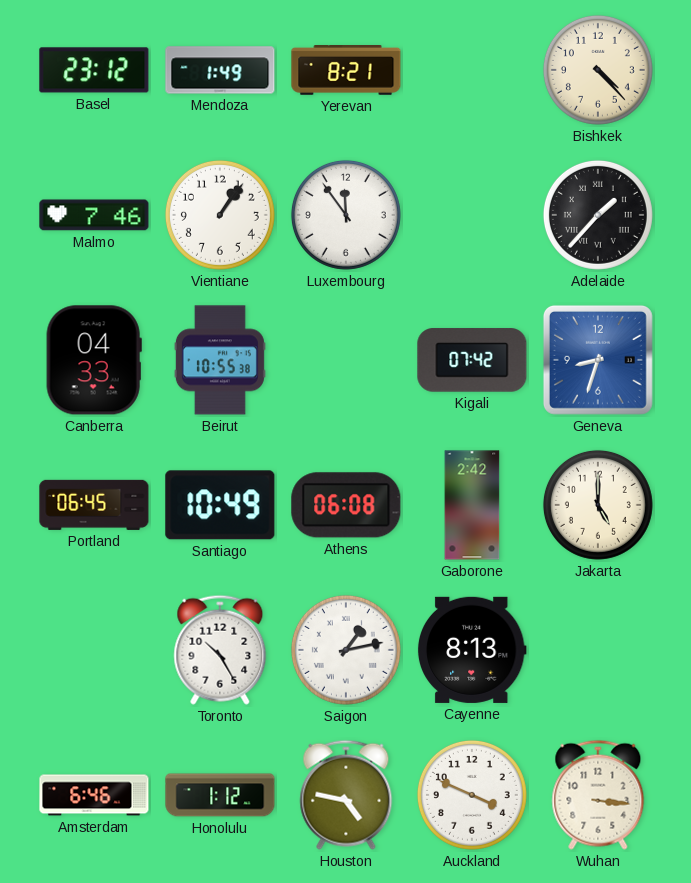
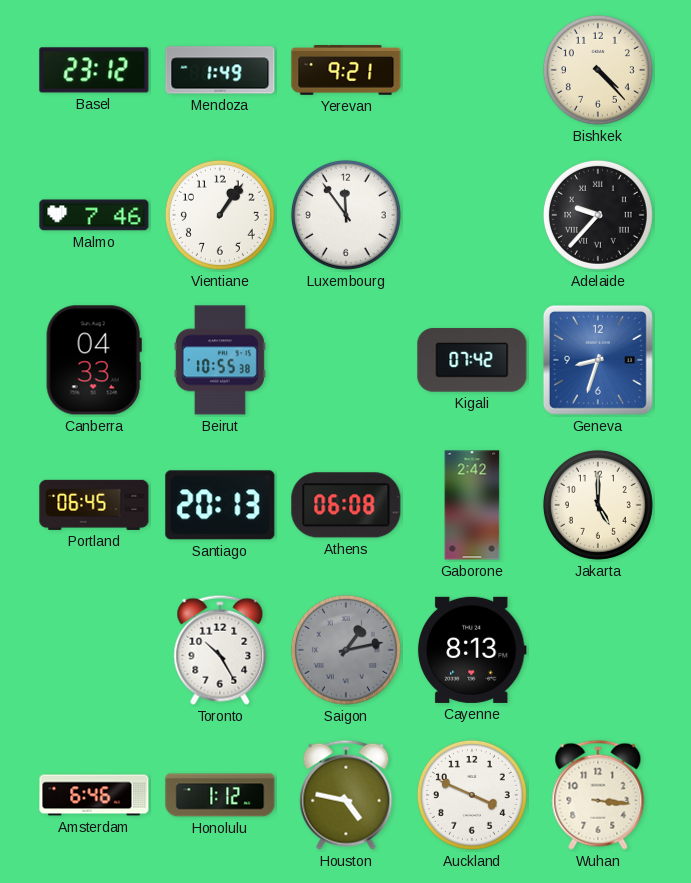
Yerevan: 8:21 -> 9:21 (346, 71)
Adelaide: 1:37 -> 9:37 (598, 215)
Santiago: 10:49 -> 20:13 (220, 505)
Saigon dial: white -> grey (346, 650)
